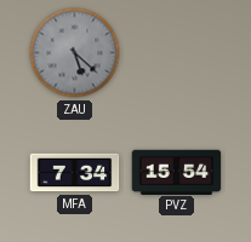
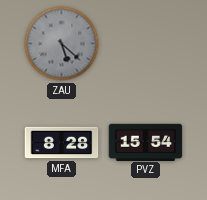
MFA: 7:34 -> 8:28 (62, 143)
